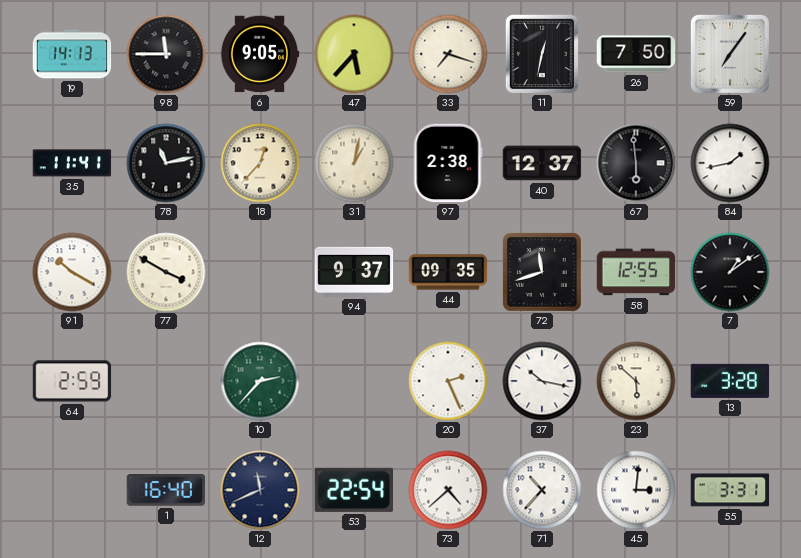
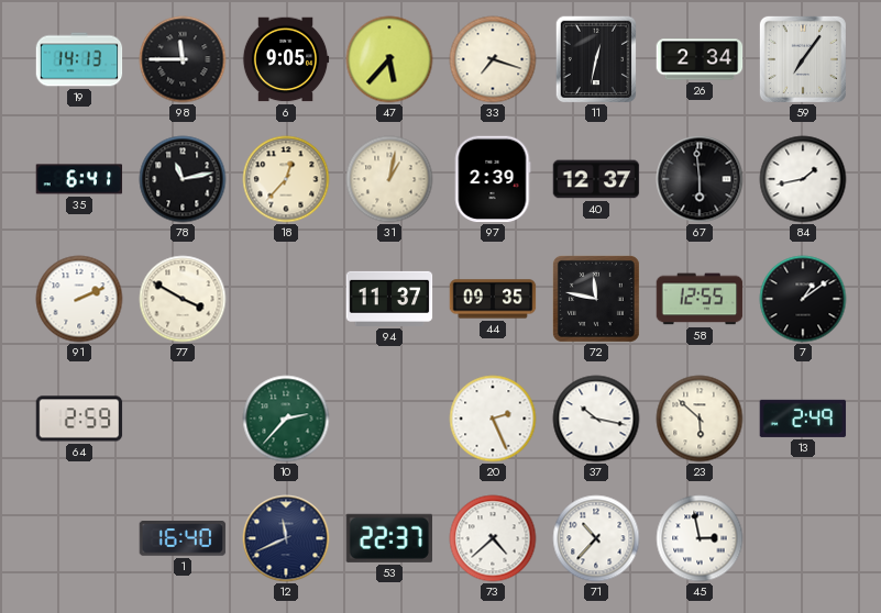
26: 7:50 -> 2:34 (700, 59)
35: 11:41 -> 6:41 (79, 179)
97: 2:38 -> 2:39 (493, 179)
91: 10:20 -> 2:11 (79, 299)
94: 9:37 -> 11:37 (389, 299)
72: 11:42 -> 11:47 (596, 299)
13: 3:28 -> 2:49 (803, 419)
53: 22:54 -> 22:37 (388, 538)
45: 3:01 -> 2:58 (700, 538)
55: 3:31 -> none (730, 490)
